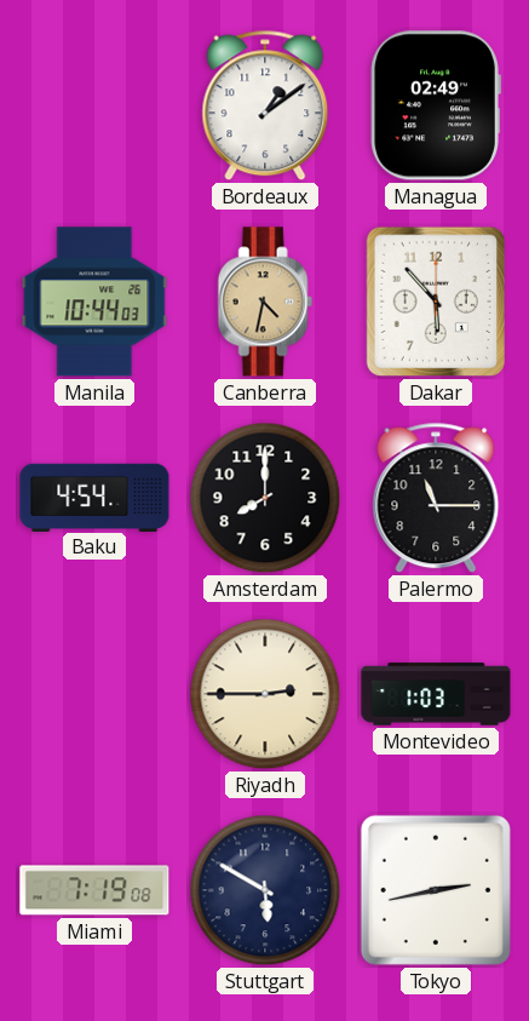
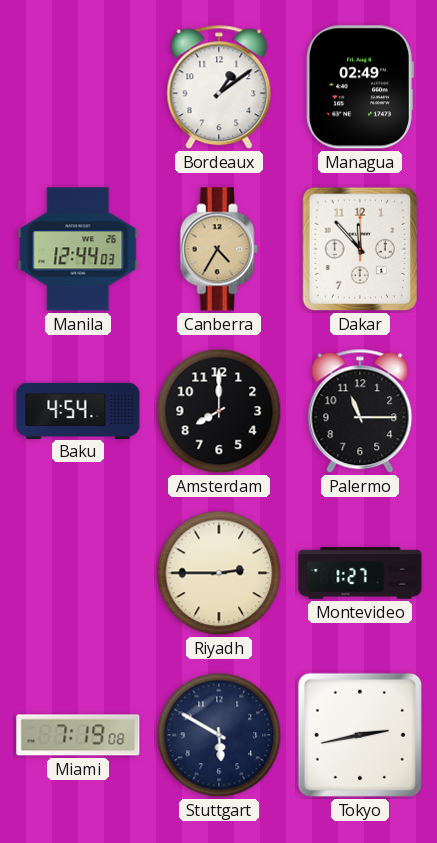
Manila: 10:44 -> 12:44 (78, 249)
Canberra: 4:32 -> 4:35 (219, 249)
Dakar: 5:53 -> 11:53 (359, 249)
Montevideo: 1:03 -> 1:27 (360, 573)
